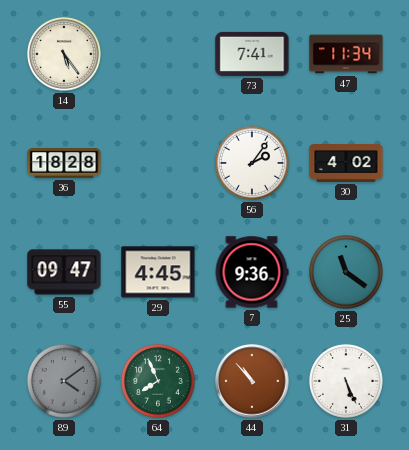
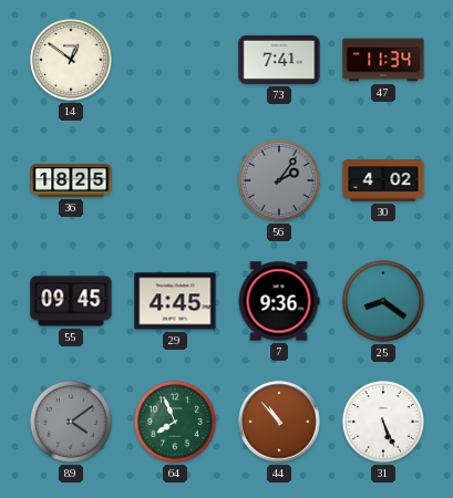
14: 5:24 -> 12:51 (71, 60)
36: 18:28 -> 18:25 (71, 181)
56 dial: white -> grey (279, 180)
55: 09:47 -> 09:45 (71, 301)
25: 11:21 -> 8:21 (383, 301)
